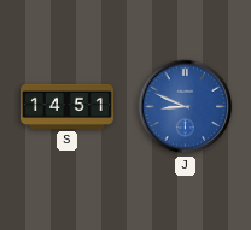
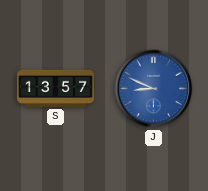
S: 14:51 -> 13:57 (55, 88)
